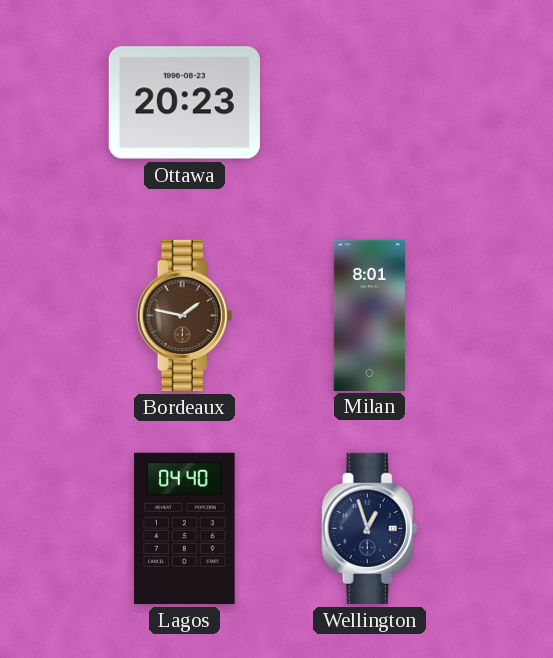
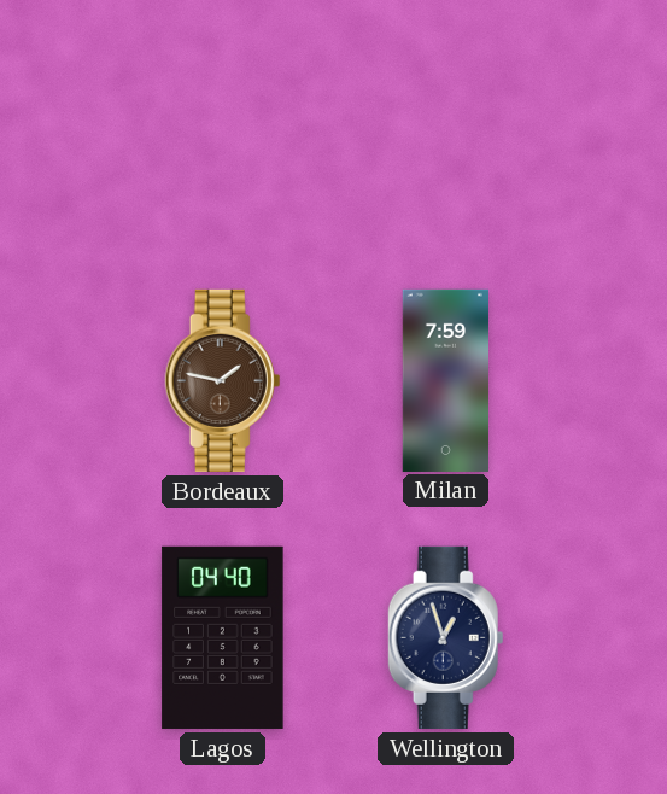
Ottawa: 20:23 -> none (184, 103)
Milan: 8:01 -> 7:59 (445, 380)
